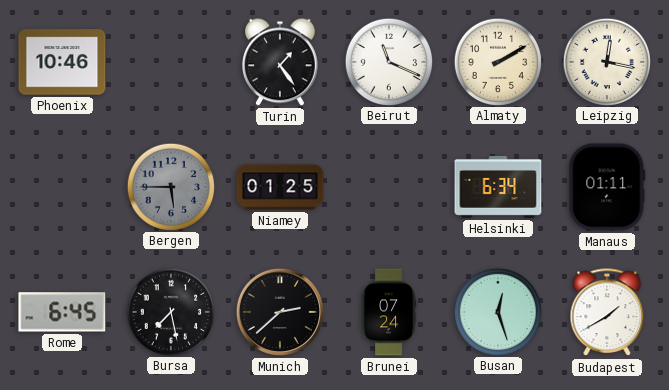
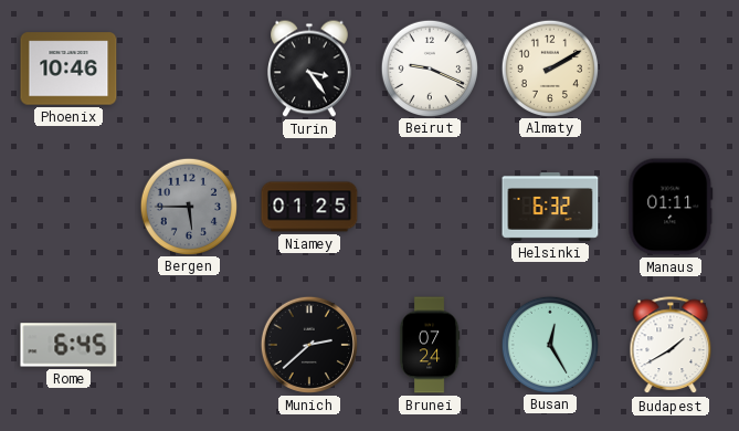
Turin: 1:24 -> 3:24 (310, 69)
Beirut: 11:19 -> 9:19 (429, 67)
Leipzig: 12:17 -> none (606, 61)
Helsinki: 6:34 -> 6:32 (550, 207)
Bursa: 7:28 -> none (170, 311)
Busan: 12:27 -> 12:25 (549, 344)
